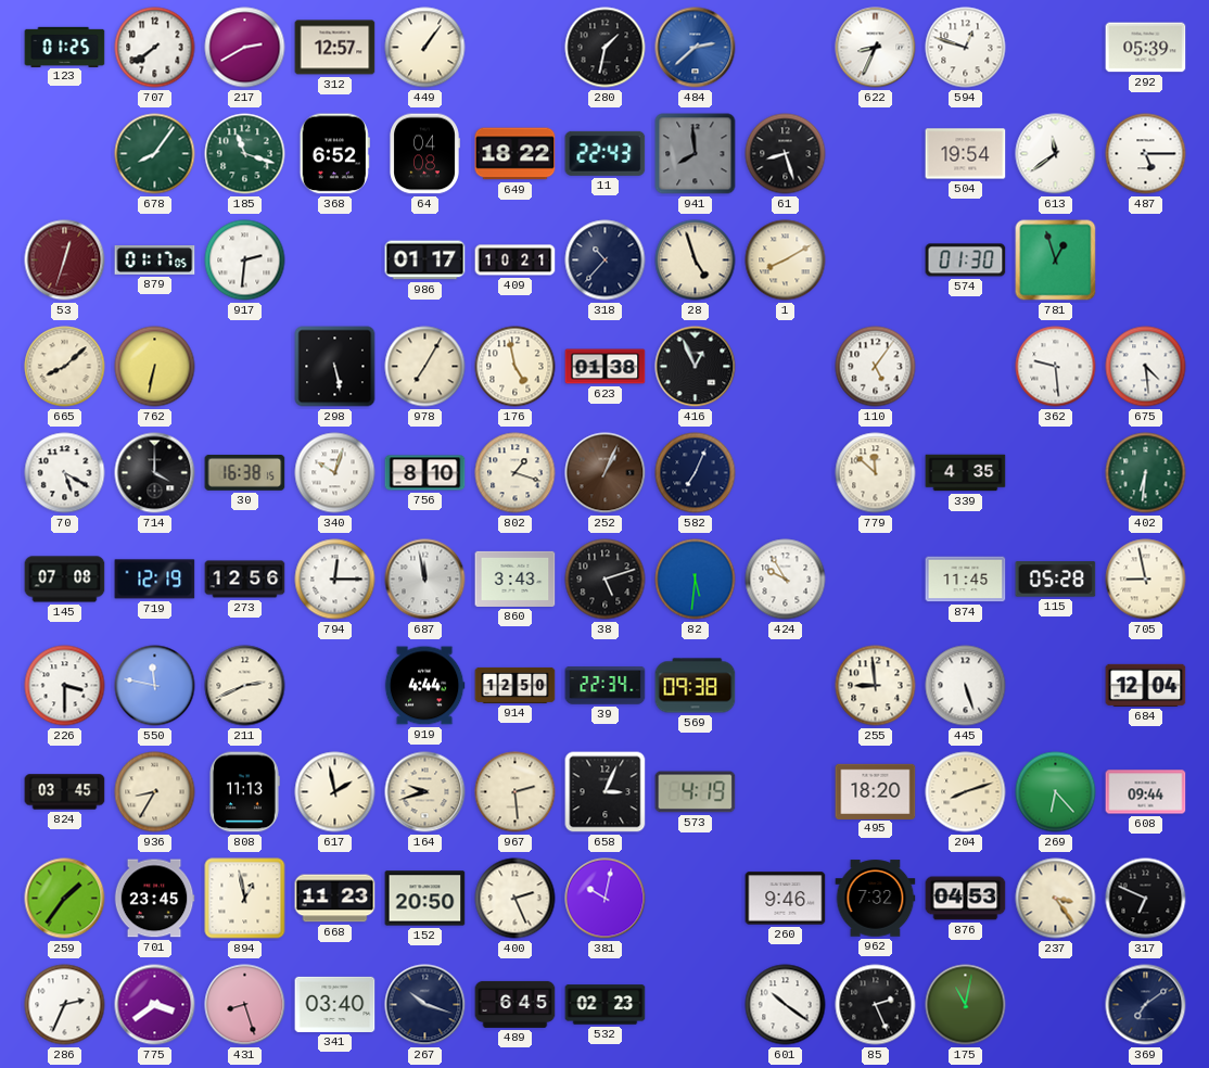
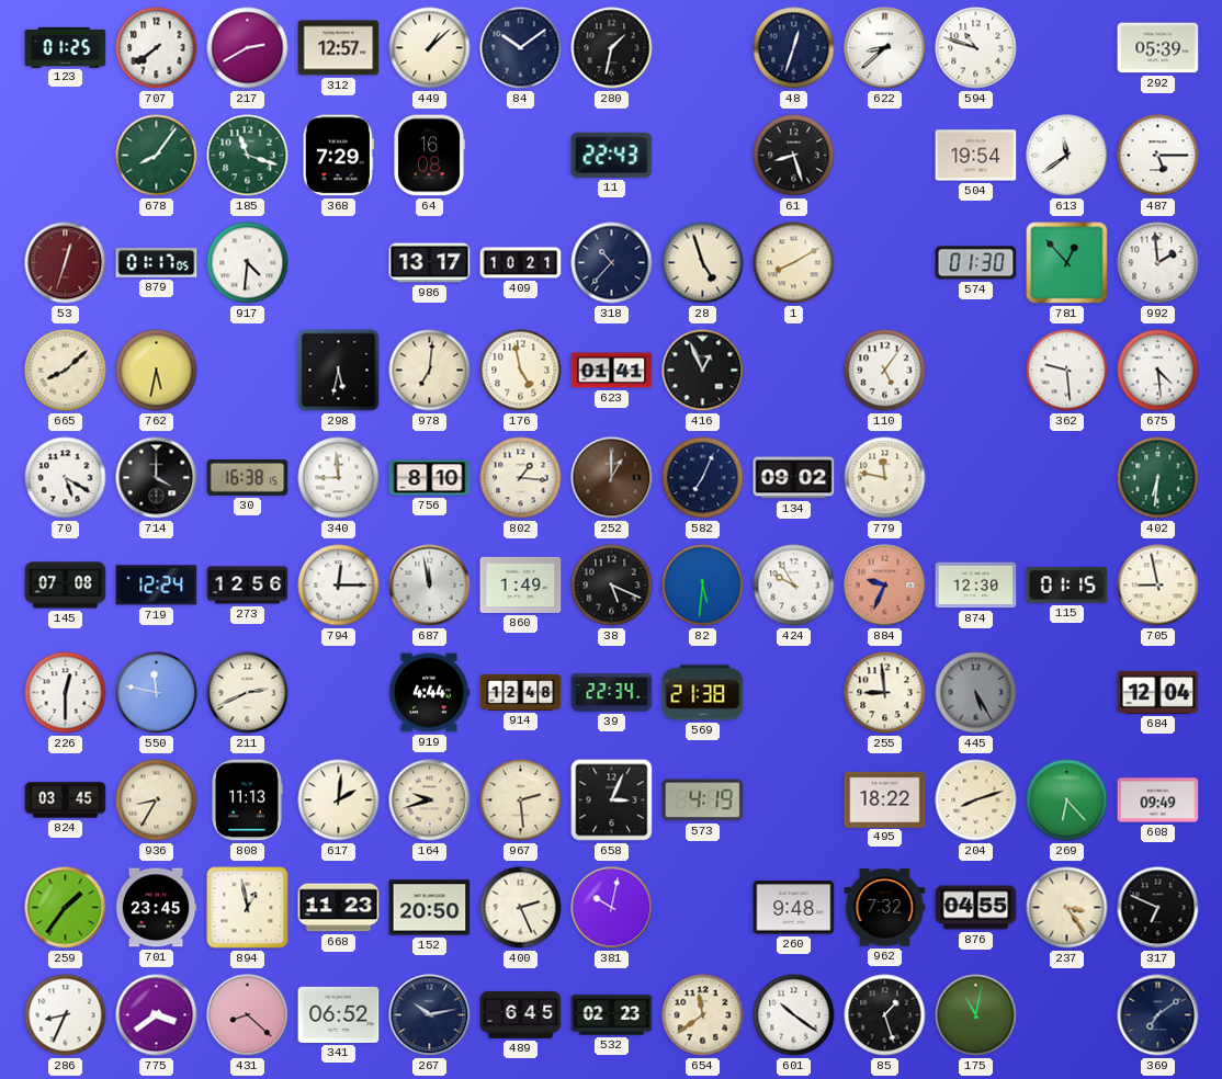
449: 1:06 -> 1:08 (430, 48)
84: none -> 10:09 (521, 48)
484: 2:38 -> none (696, 48)
48: none -> 12:33 (794, 48)
622: 8:34 -> 8:38 (885, 48)
594: 12:48 -> 10:48 (976, 48)
368: 6:52 -> 7:29 (338, 156)
64: 04:08 -> 16:08 (429, 156)
649: 18:22 -> none (516, 154)
941: 7:59 -> none (696, 154)
917: 2:31 -> 4:31 (248, 263)
986: 01:17 -> 13:17 (430, 263)
781: 12:57 -> 12:53 (1067, 263)
992: none -> 1:59 (1158, 263)
762: 6:32 -> 5:32 (157, 371)
298: 5:28 -> 5:32 (339, 371)
978: 7:05 -> 7:01 (430, 371)
623: 01:38 -> 01:41 (612, 371)
340: 10:03 -> 8:59 (339, 478)
802: 1:18 -> 1:16 (521, 478)
252: 1:04 -> 1:00 (612, 478)
134: none -> 09:02 (794, 478)
779: 11:52 -> 11:47 (885, 478)
339: 4:35 -> none (966, 473)
719: 12:19 -> 12:24 (157, 586)
860: 3:43 -> 1:49 (521, 584)
38: 5:12 -> 5:19 (612, 586)
884: none -> 9:34 (885, 586)
874: 11:45 -> 12:30 (976, 586)
115: 05:28 -> 01:15 (1067, 586)
226: 3:30 -> 12:30 (66, 693)
914: 12:50 -> 12:48 (521, 692)
569: 09:38 -> 21:38 (703, 693)
445: 5:27 -> 5:25 (976, 693)
445 dial: white -> grey (976, 693)
617: 1:58 -> 2:01 (339, 800)
495: 18:20 -> 18:22 (885, 799)
608: 09:44 -> 09:49 (1158, 800)
260: 9:46 -> 9:48 (794, 908)
876: 04:53 -> 04:55 (976, 908)
286: 2:34 -> 8:34 (66, 1015)
431: 8:27 -> 8:22 (248, 1015)
341: 03:40 -> 06:52 (339, 1014)
267: 10:18 -> 10:13 (430, 1015)
654: none -> 11:39 (703, 1015)
85: 2:26 -> 1:27 (885, 1015)
